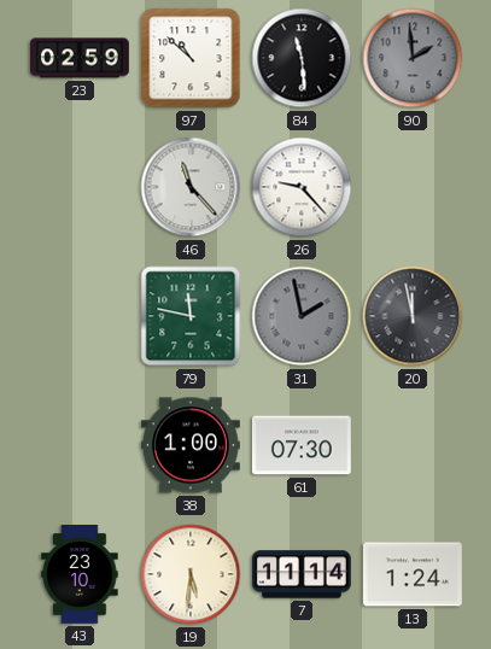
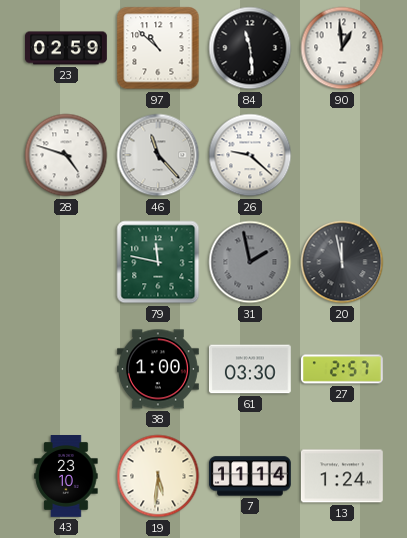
90: 1:59 -> 12:59 (342, 48)
90 dial: grey -> white (342, 48)
28: none -> 4:48 (66, 155)
26: 9:23 -> 9:22 (250, 155)
61: 07:30 -> 03:30 (250, 369)
27: none -> 2:57 (343, 369)
